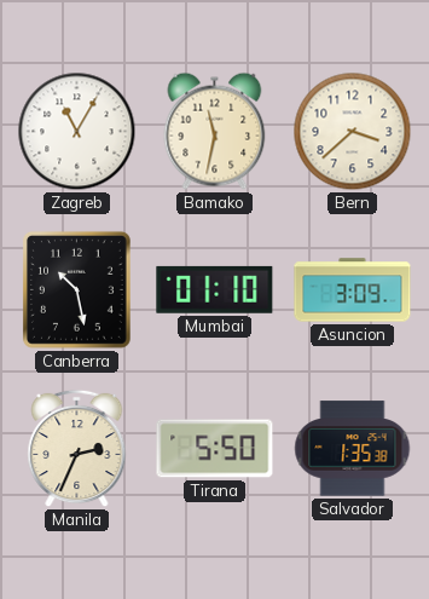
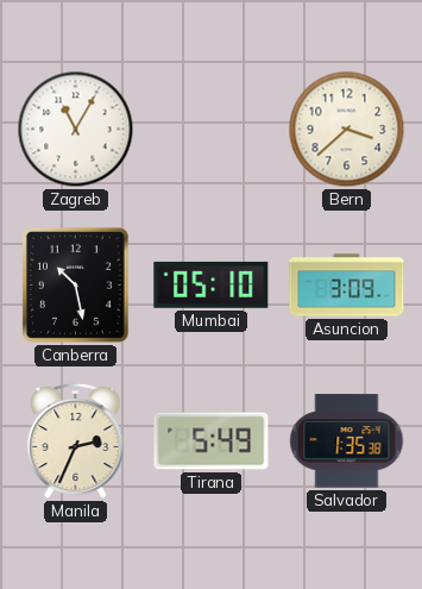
Bamako: 11:32 -> none (215, 131)
Mumbai: 01:10 -> 05:10 (212, 284)
Tirana: 5:50 -> 5:49 (212, 441)
